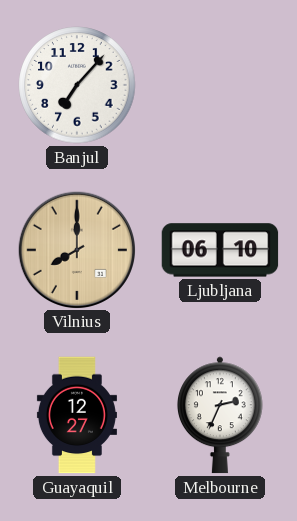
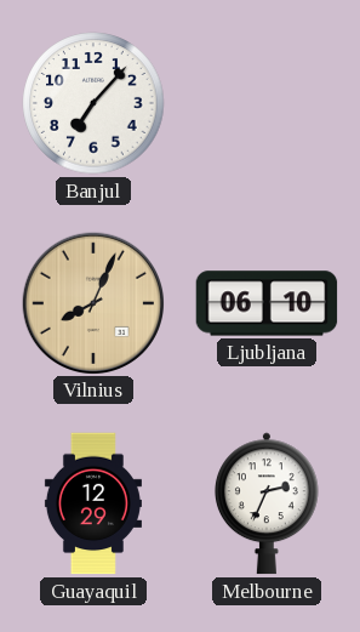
Vilnius: 8:00 -> 8:04 (92, 302)
Guayaquil: 12:27 -> 12:29 (93, 503)
